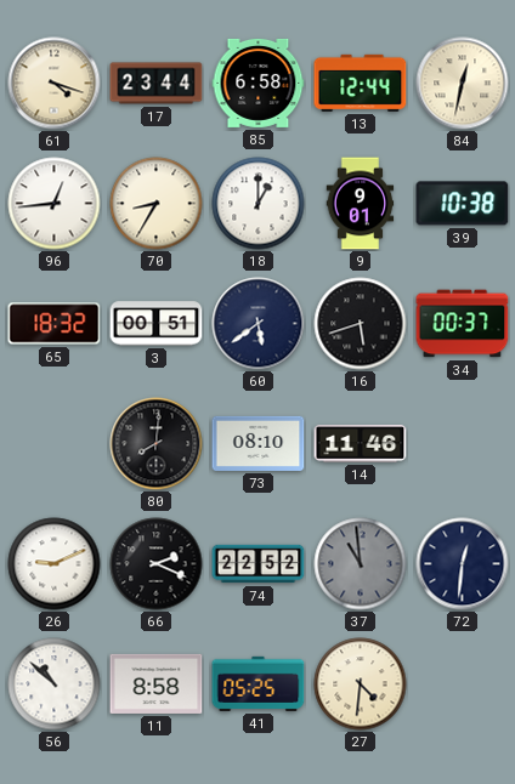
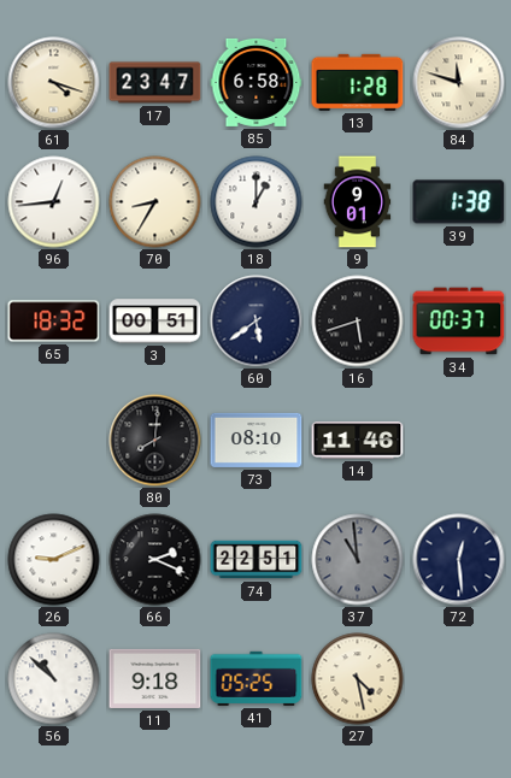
17: 23:44 -> 23:47 (155, 83)
13: 12:44 -> 1:28 (358, 82)
84: 12:32 -> 11:48 (459, 83)
39: 10:38 -> 1:38 (459, 202)
74: 22:52 -> 22:51 (257, 560)
72: 12:31 -> 12:29 (459, 560)
11: 8:58 -> 9:18 (155, 678)
27: 4:31 -> 4:28 (358, 679)
